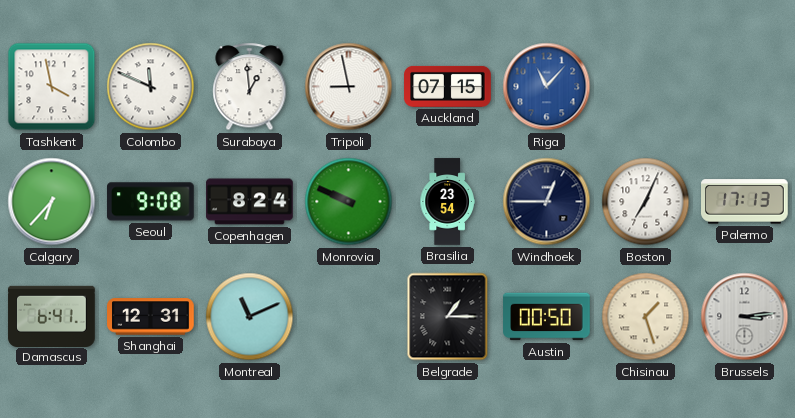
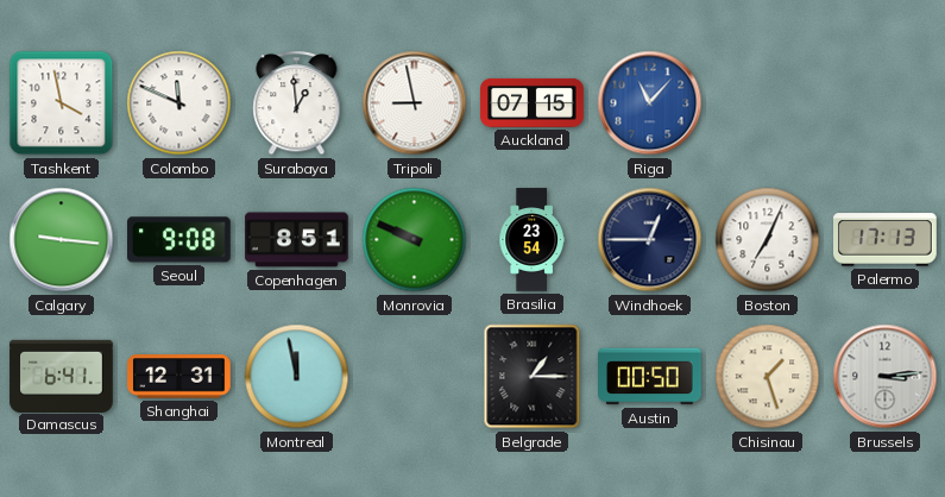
Calgary: 6:37 -> 9:16 (62, 240)
Copenhagen: 8:24 -> 8:51 (297, 240)
Montreal: 11:11 -> 11:58 (297, 377)
